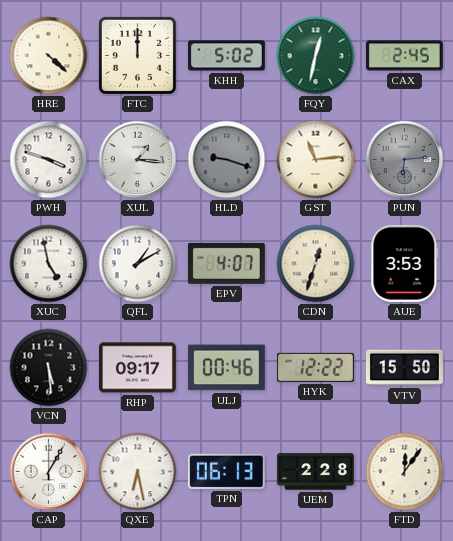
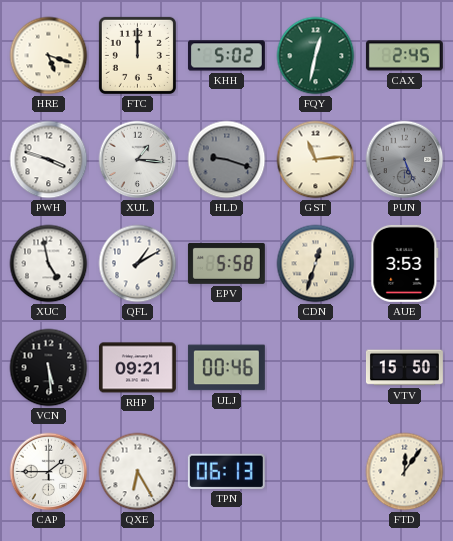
HRE: 4:22 -> 5:18 (49, 56)
PUN: 6:14 -> 5:26 (405, 160)
EPV: 4:07 -> 5:58 (226, 263)
RHP: 09:17 -> 09:21 (137, 368)
HYK: 12:22 -> none (315, 367)
CAP: 1:05 -> 1:45 (49, 472)
QXE: 6:28 -> 6:25 (138, 472)
UEM: 2:28 -> none (315, 472)
